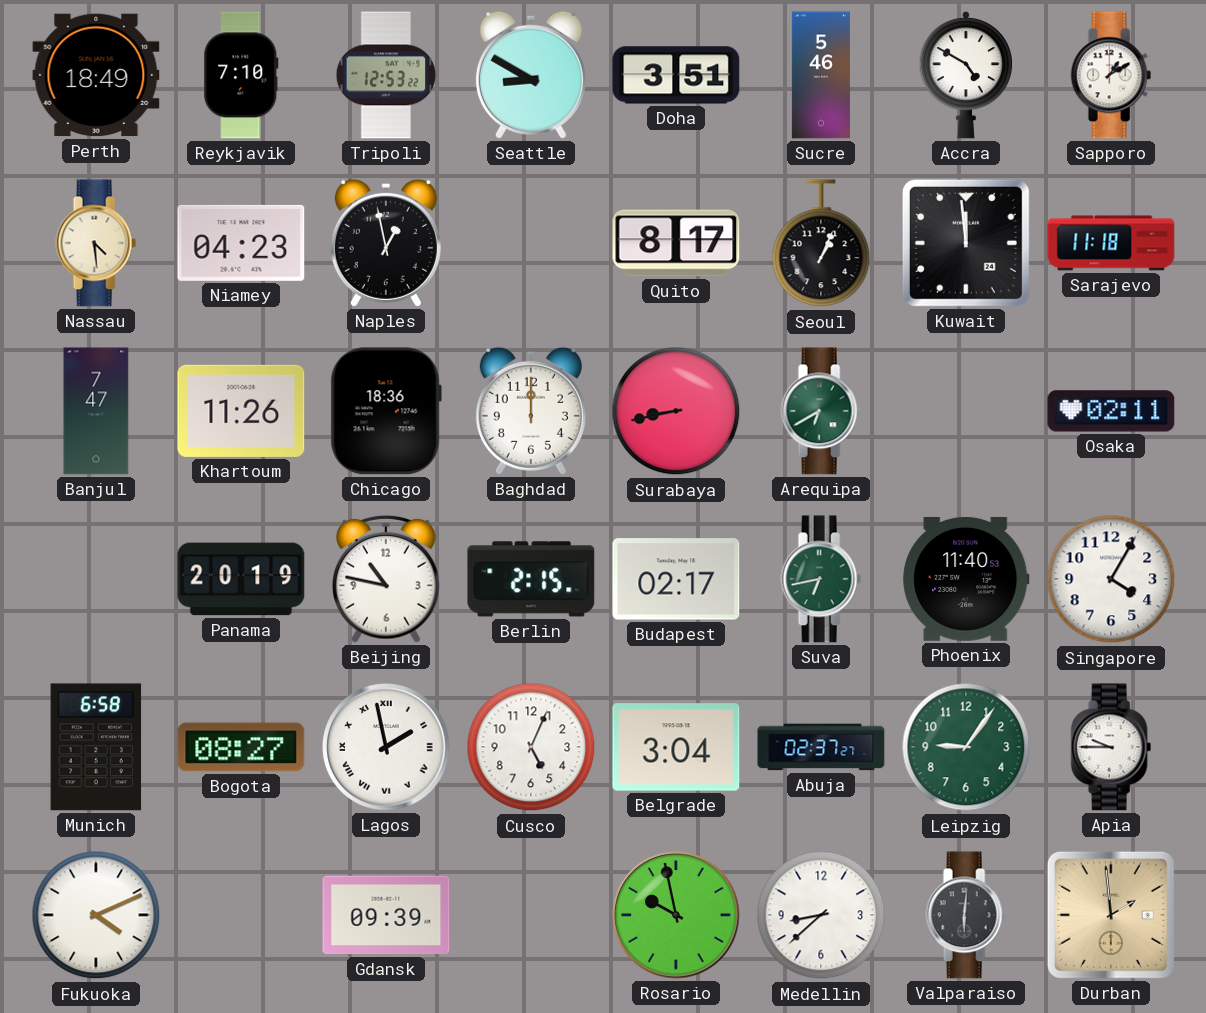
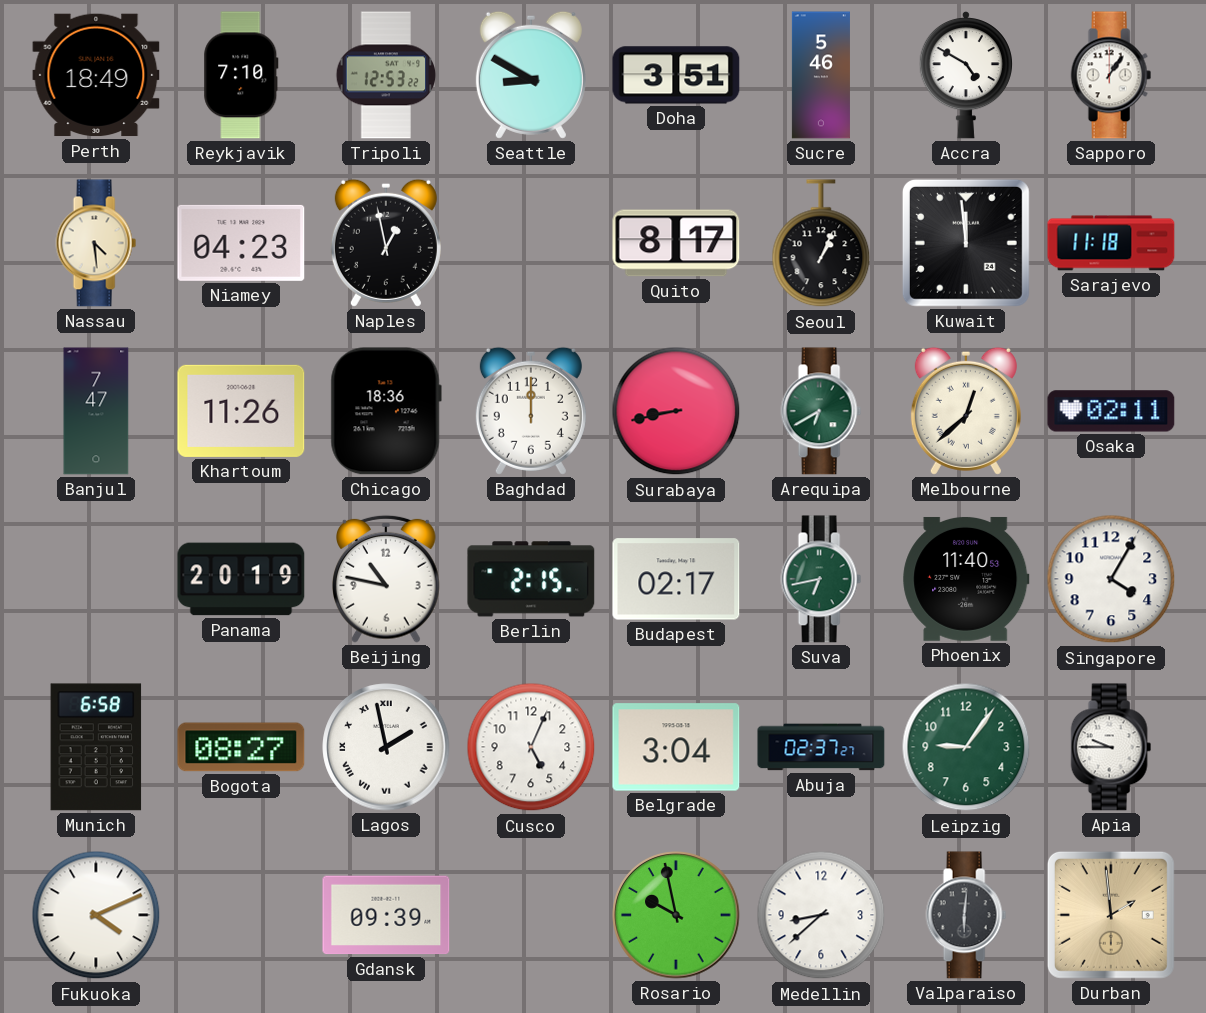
Sapporo: 1:10 -> 1:06 (1111, 75)
Melbourne: none -> 12:38 (966, 411)
